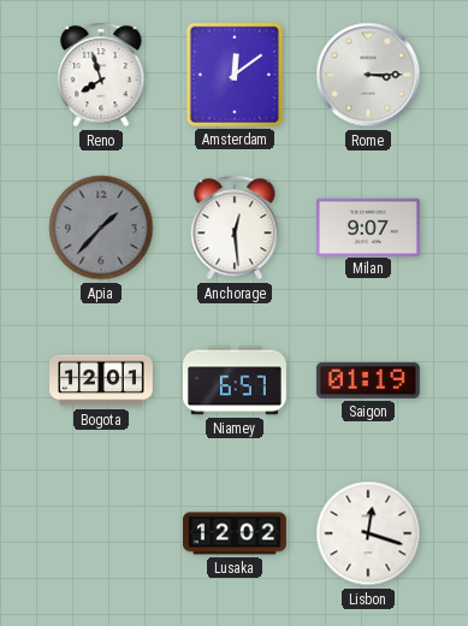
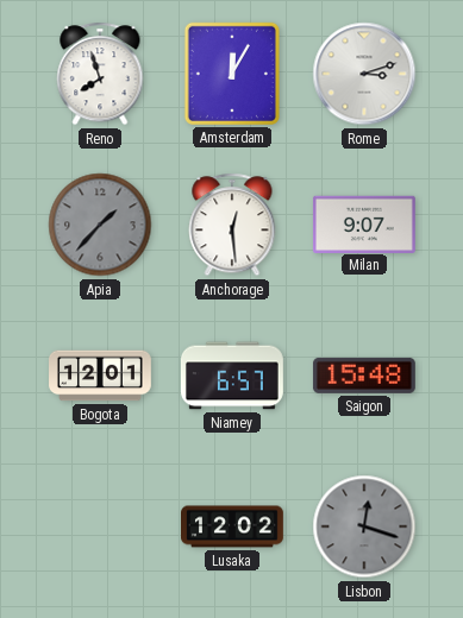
Amsterdam: 12:09 -> 12:05 (232, 74)
Rome: 3:15 -> 3:12 (364, 74)
Saigon: 01:19 -> 15:48 (364, 376)
Lisbon dial: white -> grey (364, 526)
